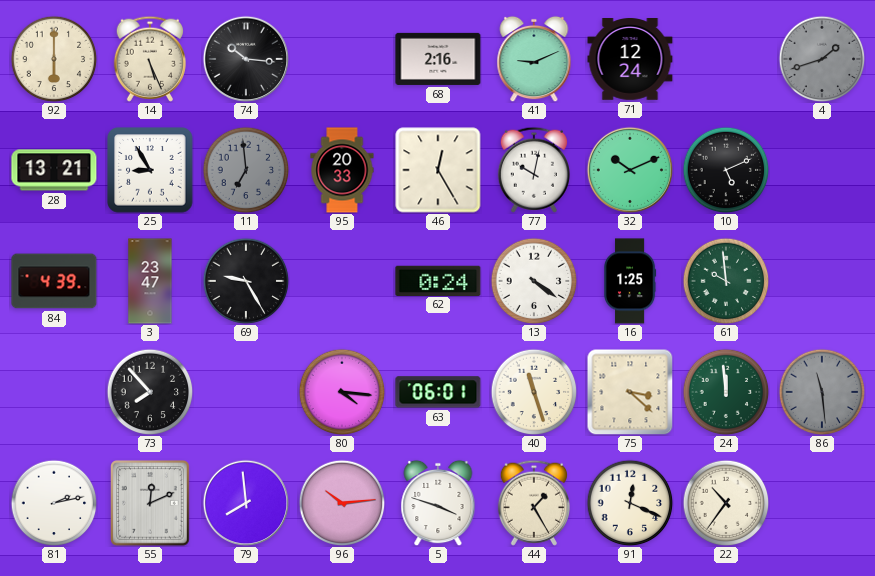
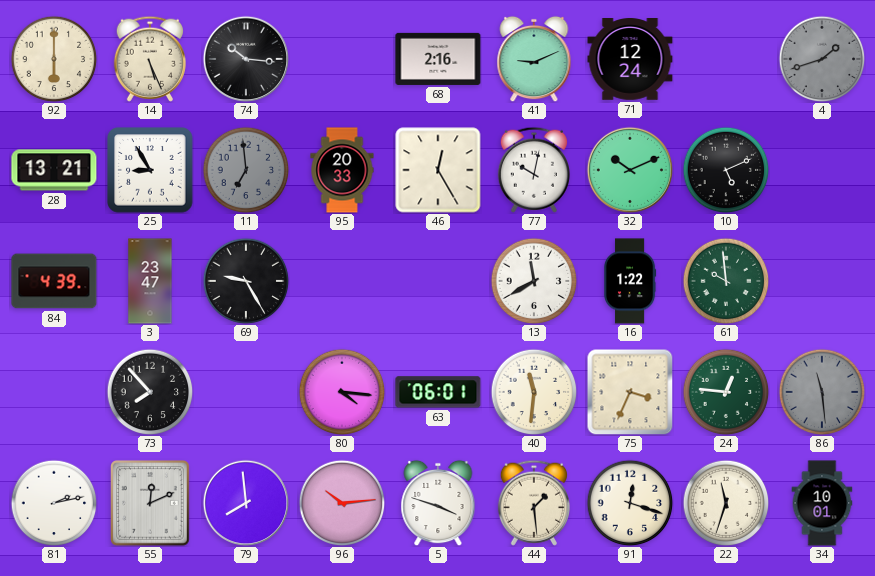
62: 0:24 -> none (438, 280)
13: 4:21 -> 11:40 (534, 281)
16: 1:25 -> 1:22 (630, 281)
40: 11:27 -> 11:31 (534, 392)
75: 3:22 -> 3:34 (630, 392)
24: 11:59 -> 12:46 (726, 392)
44: 1:25 -> 1:29 (534, 503)
91: 12:19 -> 12:18 (630, 503)
22: 10:36 -> 11:33 (726, 503)
34: none -> 10:01 (822, 503)
